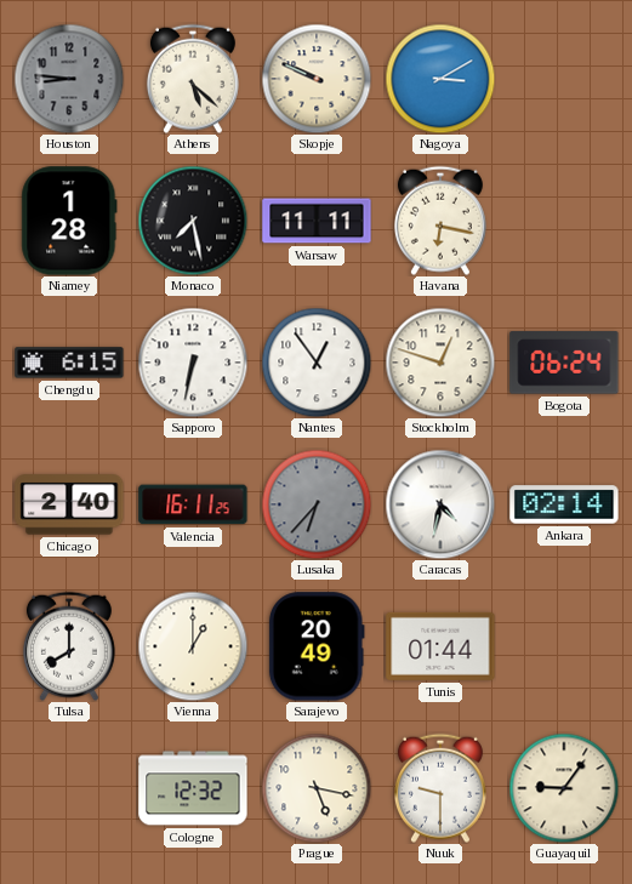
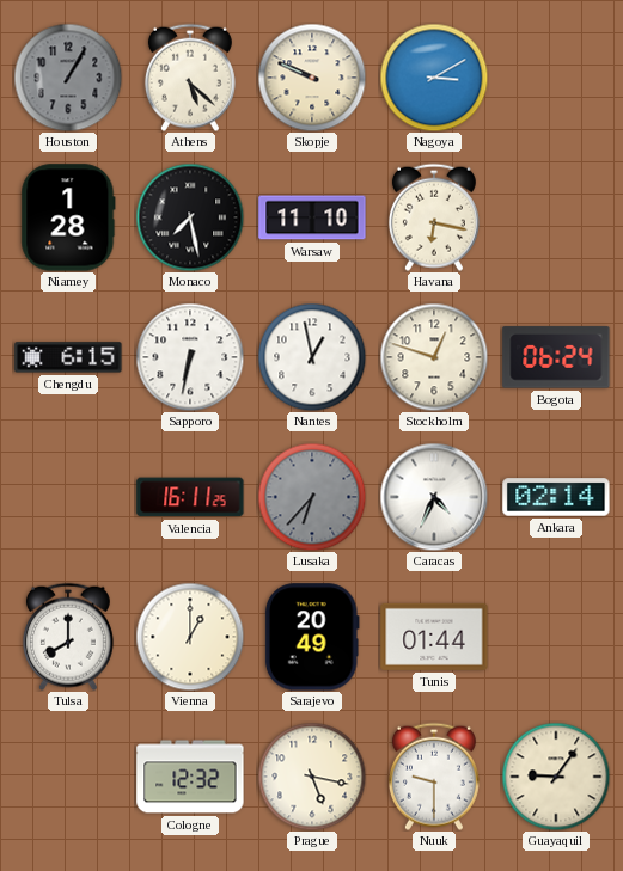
Houston: 8:46 -> 1:05 (68, 78)
Warsaw: 11:11 -> 11:10 (312, 217)
Nantes: 12:54 -> 12:58 (312, 357)
Chicago: 2:40 -> none (69, 504)
Caracas: 4:32 -> 4:34 (434, 497)
